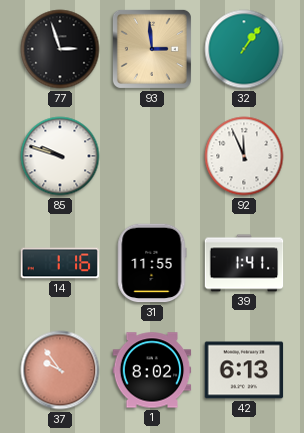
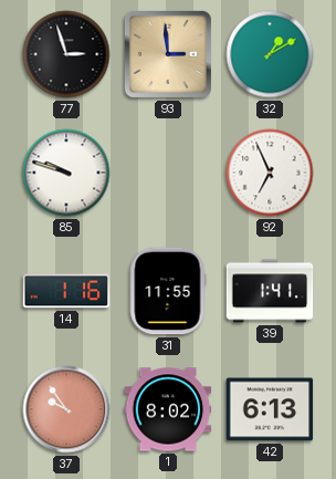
32: 1:06 -> 1:10 (270, 54)
92: 11:56 -> 6:56 (270, 173)
